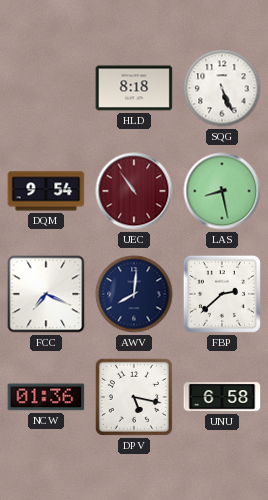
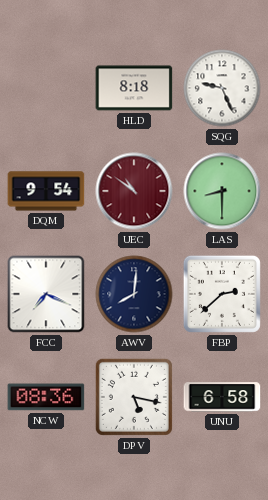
SQG: 5:26 -> 9:26 (222, 88)
UEC: 10:54 -> 10:51 (134, 191)
LAS: 8:28 -> 8:30 (222, 191)
NCW: 01:36 -> 08:36 (46, 397)
